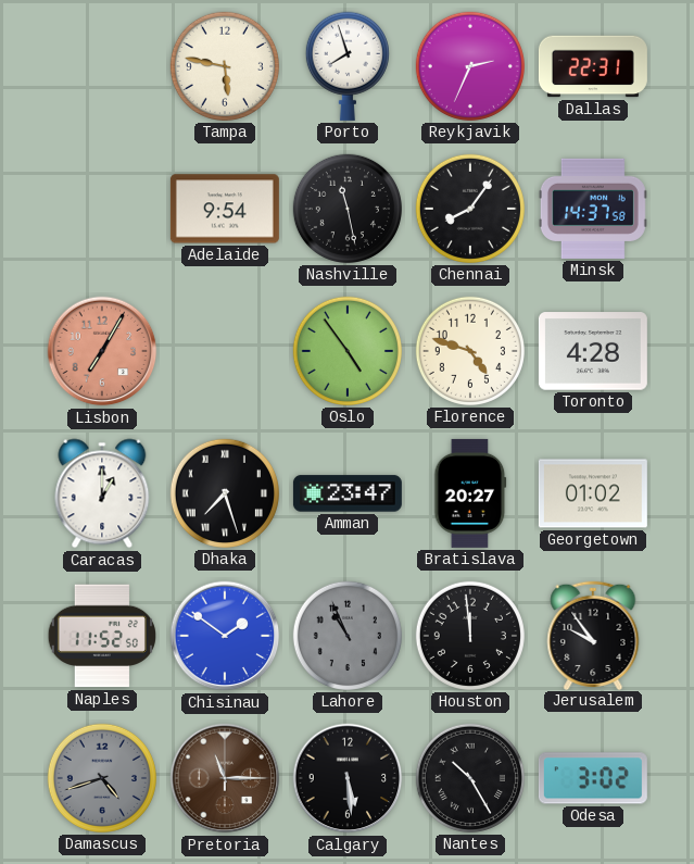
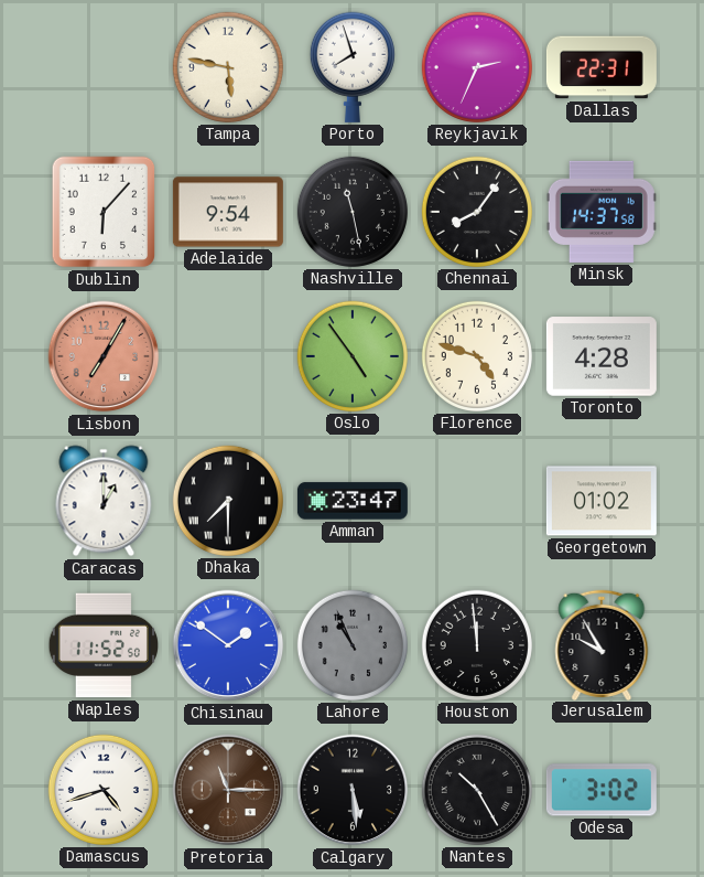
Dublin: none -> 6:07 (104, 212)
Dhaka: 7:27 -> 7:30 (228, 501)
Bratislava: 20:27 -> none (470, 493)
Jerusalem: 9:54 -> 9:55 (602, 644)
Damascus dial: grey -> white (104, 790)
